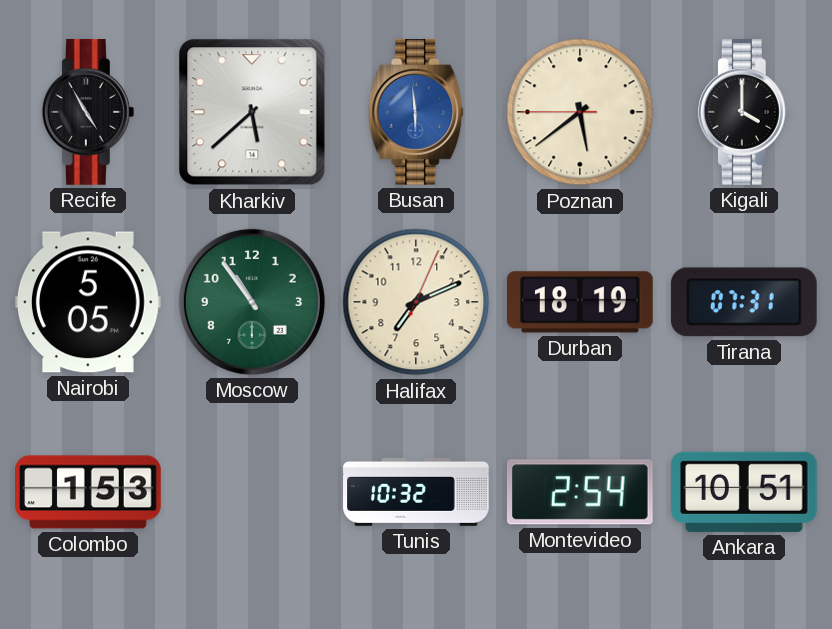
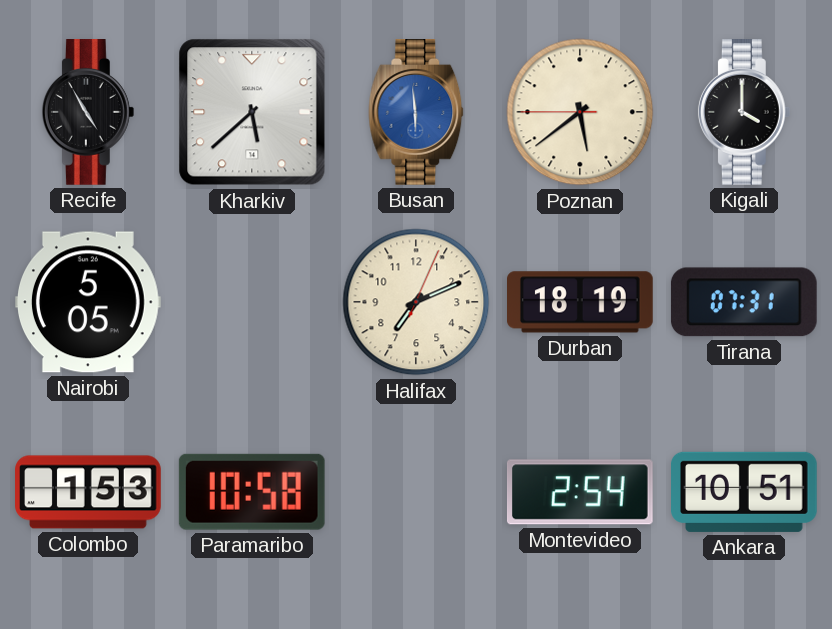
Moscow: 10:54 -> none (252, 302)
Paramaribo: none -> 10:58 (252, 492)
Tunis: 10:32 -> none (416, 492)
